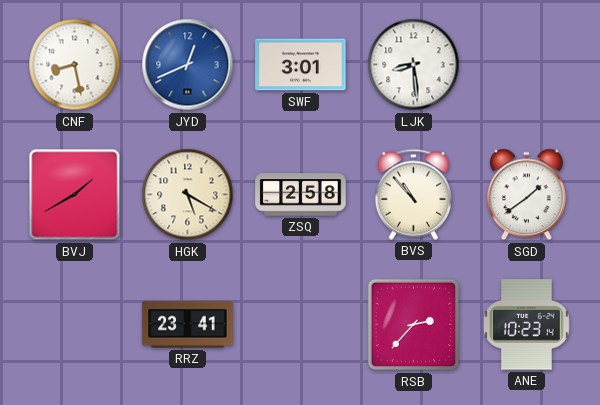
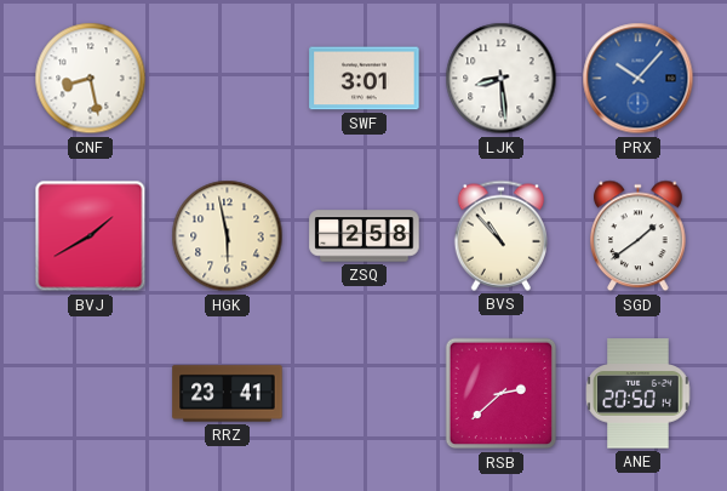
JYD: 12:41 -> none (188, 65)
PRX: none -> 10:07 (639, 79)
HGK: 5:20 -> 5:58 (228, 236)
RSB: 2:37 -> 2:38 (502, 394)
ANE: 10:23 -> 20:50 (639, 394)
